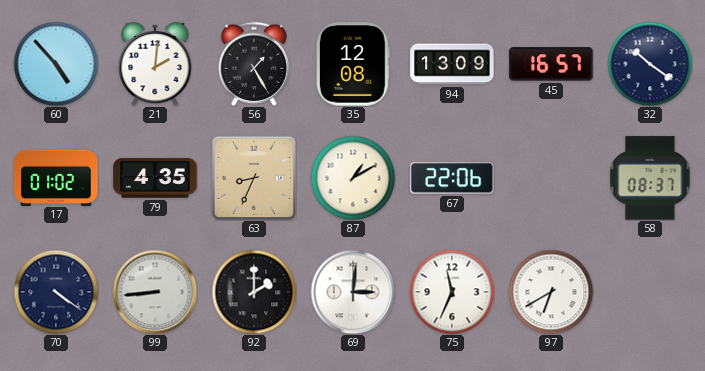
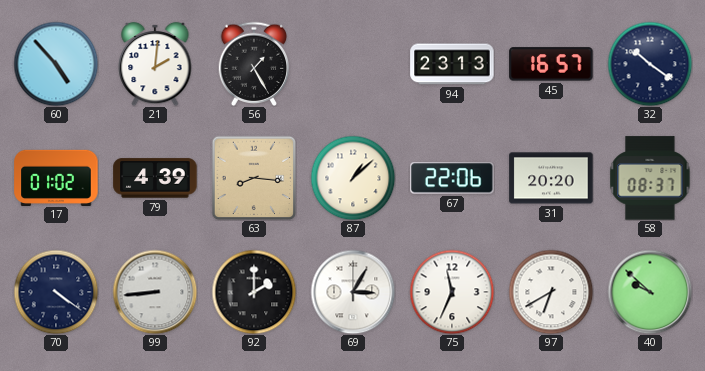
35: 12:08 -> none (353, 64)
94: 13:09 -> 23:13 (452, 64)
79: 4:35 -> 4:39 (155, 178)
63: 8:34 -> 8:16 (254, 178)
87: 1:10 -> 1:08 (353, 178)
31: none -> 20:20 (551, 178)
69: 3:01 -> 3:05 (353, 292)
40: none -> 9:52 (650, 292)
